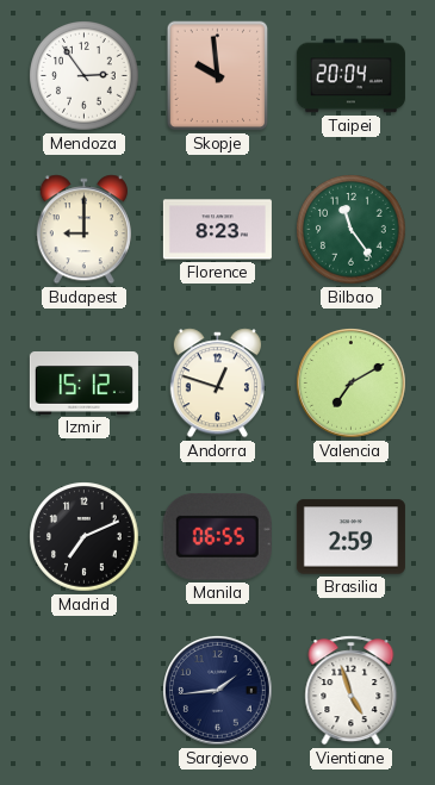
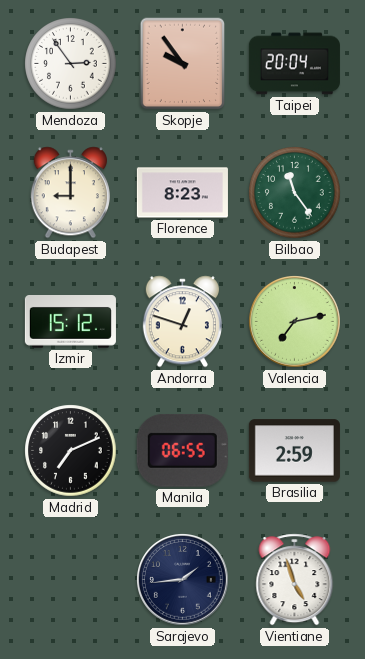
Skopje: 9:59 -> 9:54 (183, 64)
Valencia: 7:10 -> 7:13 (295, 322)
